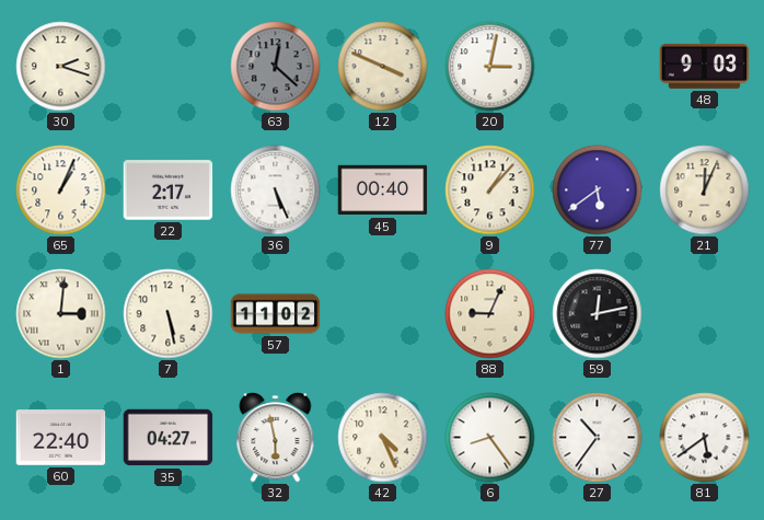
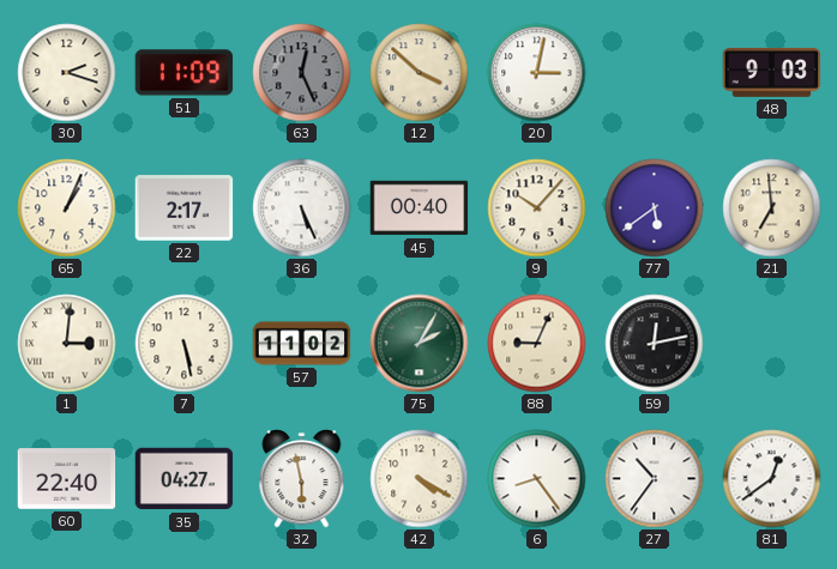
51: none -> 11:09 (185, 73)
63: 12:22 -> 12:26 (302, 73)
12: 3:49 -> 3:52 (420, 73)
9: 1:07 -> 10:07 (537, 208)
21: 12:04 -> 6:59 (772, 208)
75: none -> 2:05 (420, 344)
42: 4:26 -> 4:20 (420, 479)
81: 5:39 -> 12:39 (772, 479)
